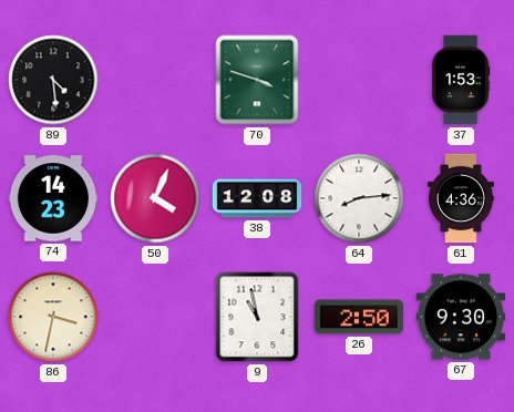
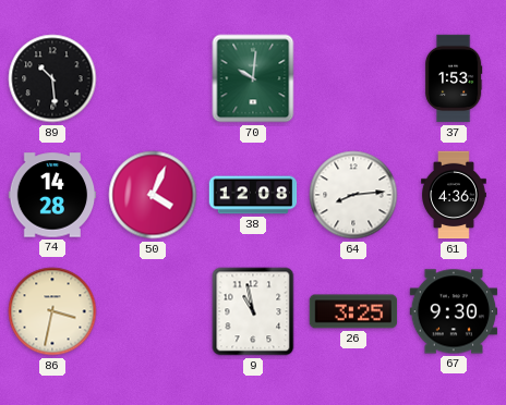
89: 4:29 -> 10:29 (52, 78)
70: 3:48 -> 10:01 (253, 78)
74: 14:23 -> 14:28 (52, 195)
26: 2:50 -> 3:25 (353, 311)
